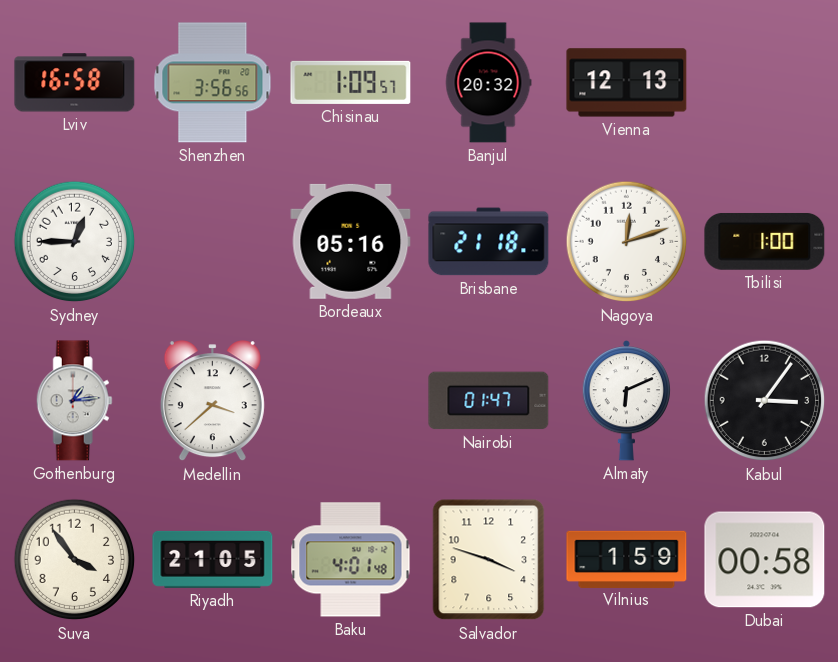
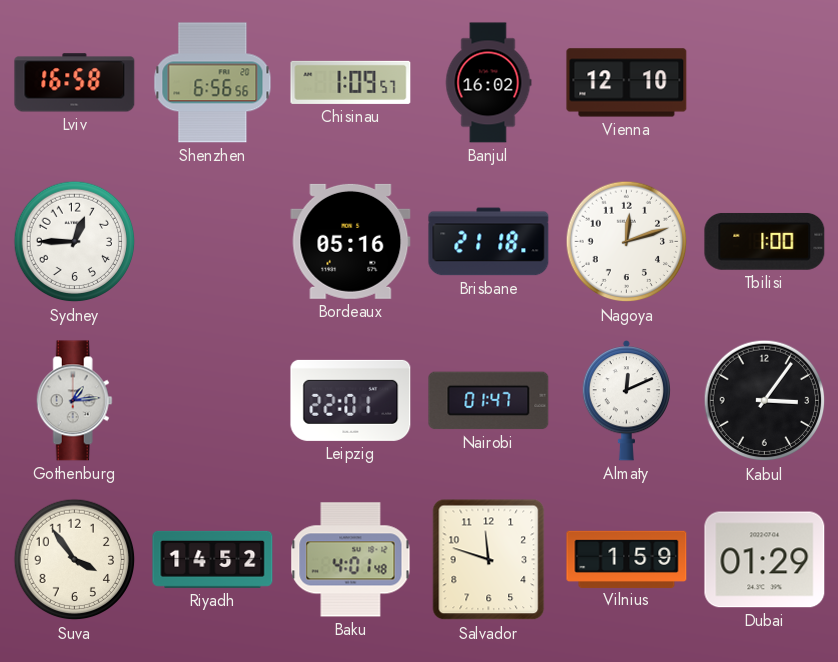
Shenzhen: 3:56 -> 6:56 (213, 83)
Banjul: 20:32 -> 16:02 (488, 83)
Vienna: 12:13 -> 12:10 (627, 83)
Medellin: 3:38 -> none (212, 401)
Leipzig: none -> 22:01 (351, 400)
Almaty: 6:11 -> 12:11 (626, 401)
Riyadh: 21:05 -> 14:52 (213, 559)
Salvador: 3:48 -> 11:48 (489, 560)
Dubai: 00:58 -> 01:29 (765, 560)
